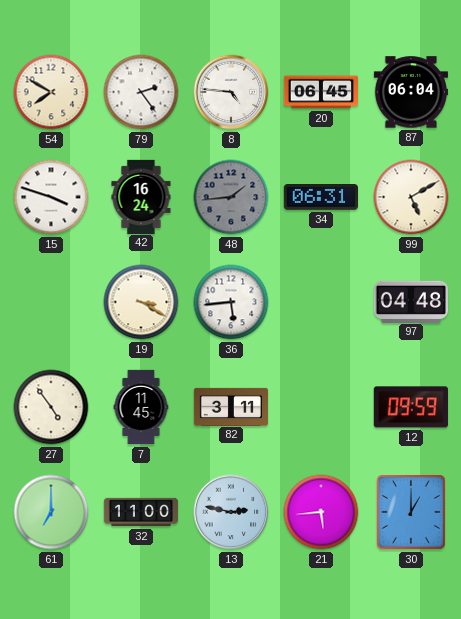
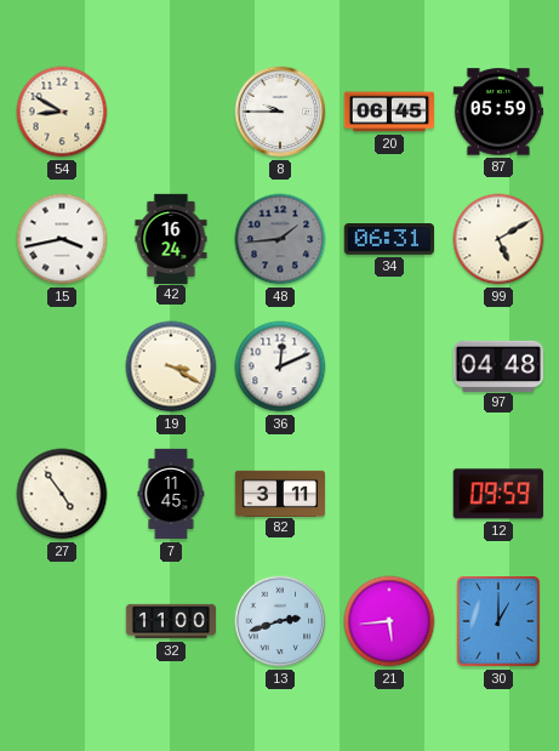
54: 7:50 -> 8:50 (62, 112)
79: 2:24 -> none (141, 92)
8: 4:46 -> 9:45 (280, 112)
87: 06:04 -> 05:59 (497, 112)
15: 3:48 -> 3:43 (62, 239)
36: 5:44 -> 12:11 (280, 366)
61: 7:00 -> none (51, 512)
13: 2:47 -> 2:42 (280, 621)
